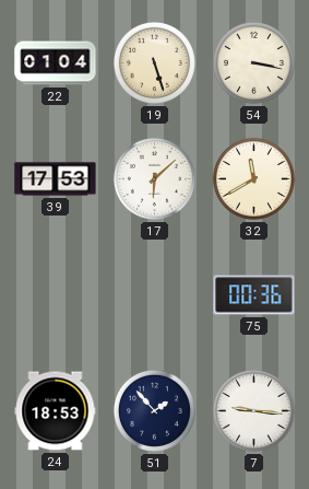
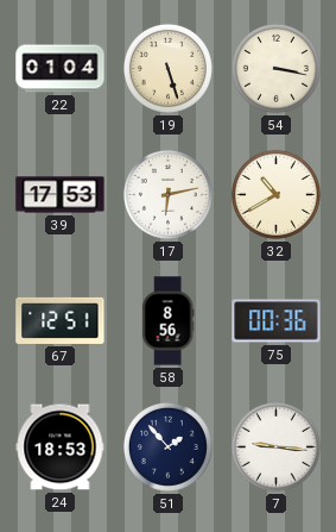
17: 6:08 -> 6:13 (167, 194)
32: 11:40 -> 10:40 (275, 194)
67: none -> 12:51 (61, 320)
58: none -> 8:56 (167, 321)
